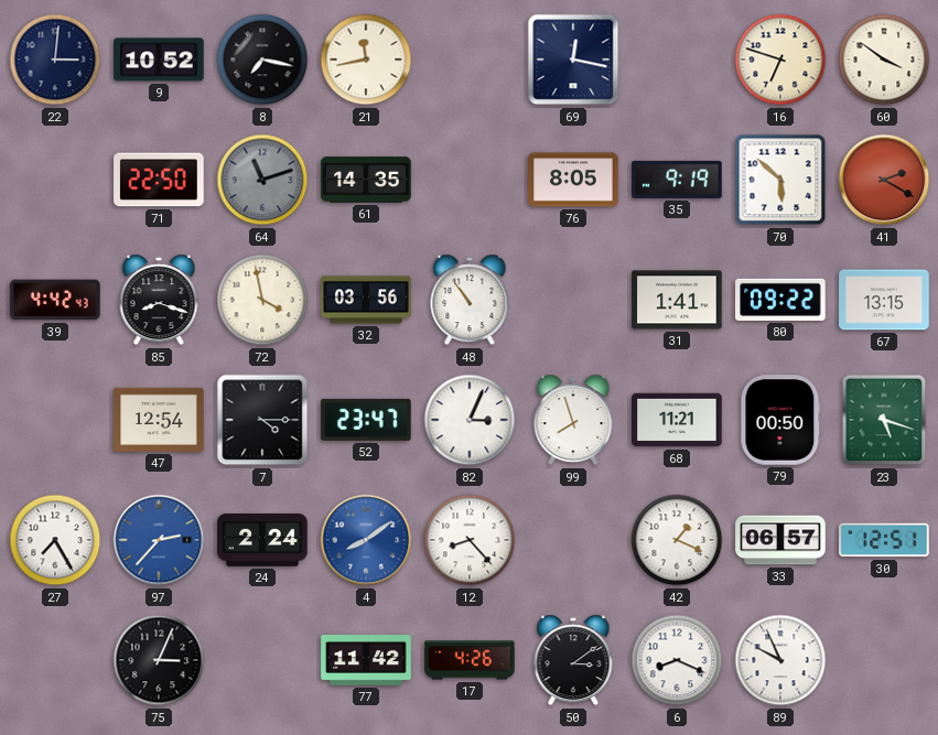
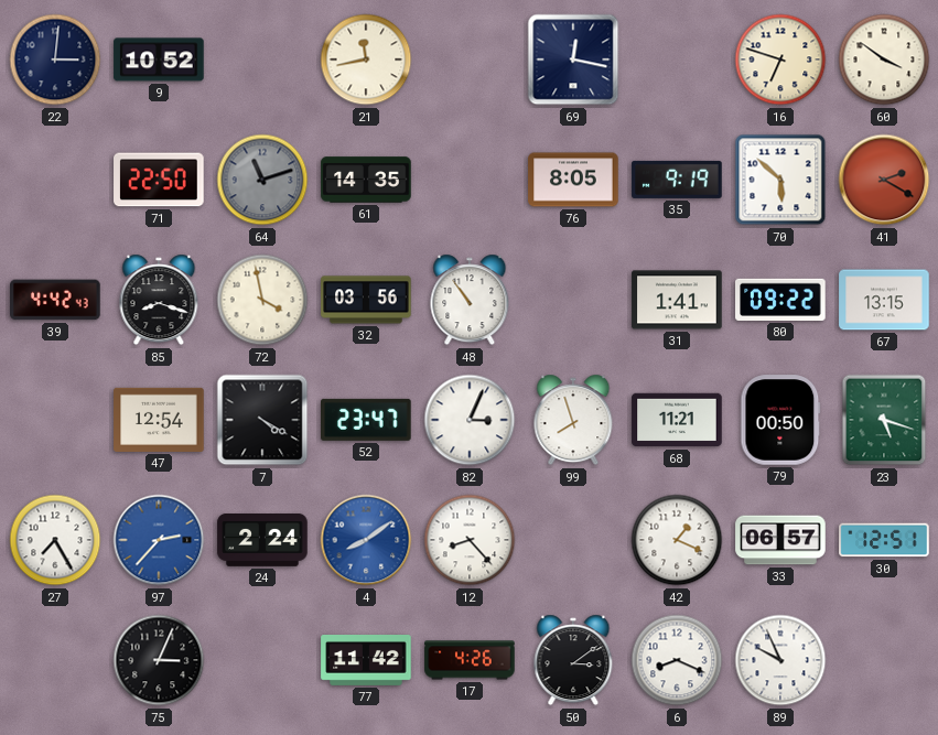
8: 7:17 -> none (262, 60)
7: 4:15 -> 4:20 (262, 420)
